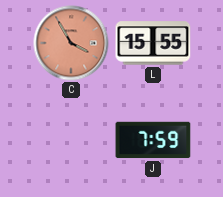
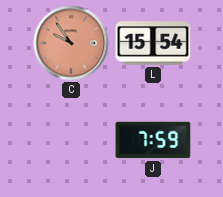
C: 3:55 -> 9:54 (71, 43)
L: 15:55 -> 15:54 (153, 43)
